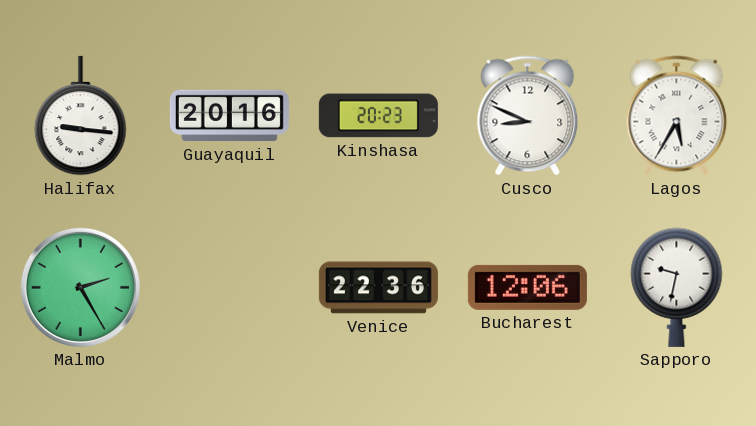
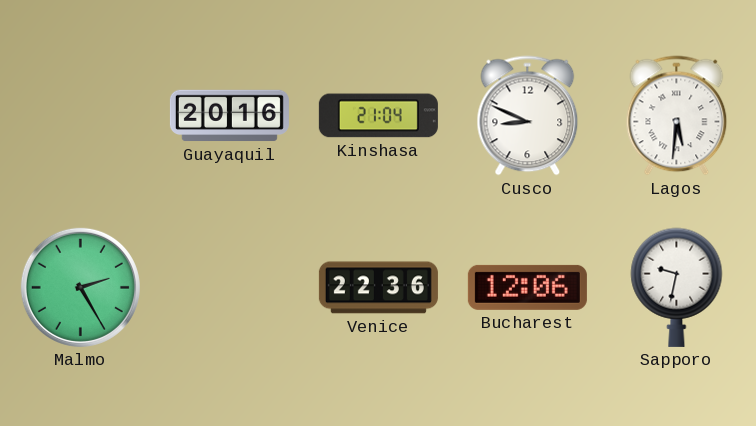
Halifax: 9:16 -> none (81, 116)
Kinshasa: 20:23 -> 21:04 (378, 116)
Lagos: 5:35 -> 5:31 (677, 116)
